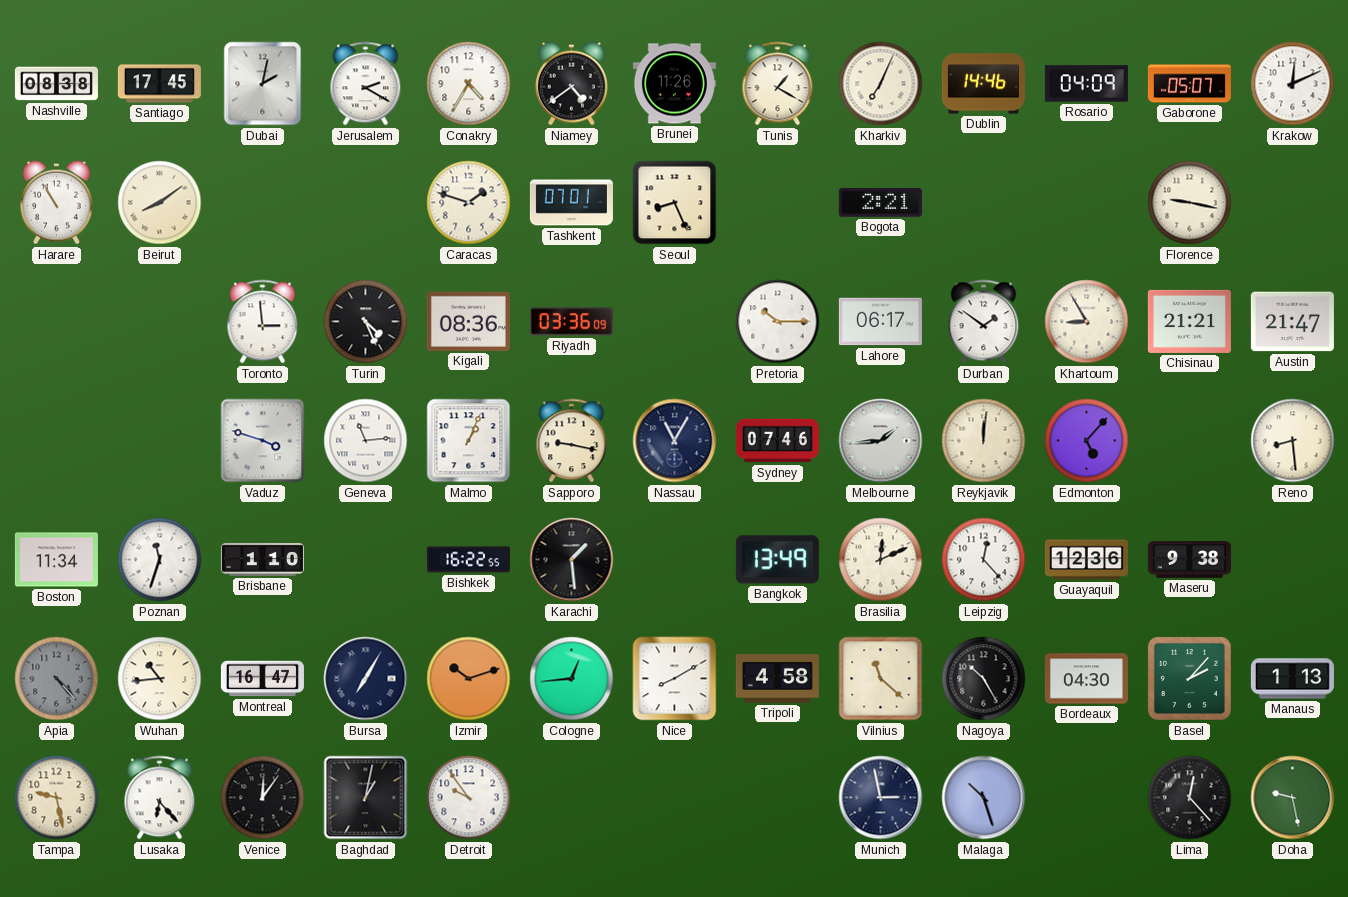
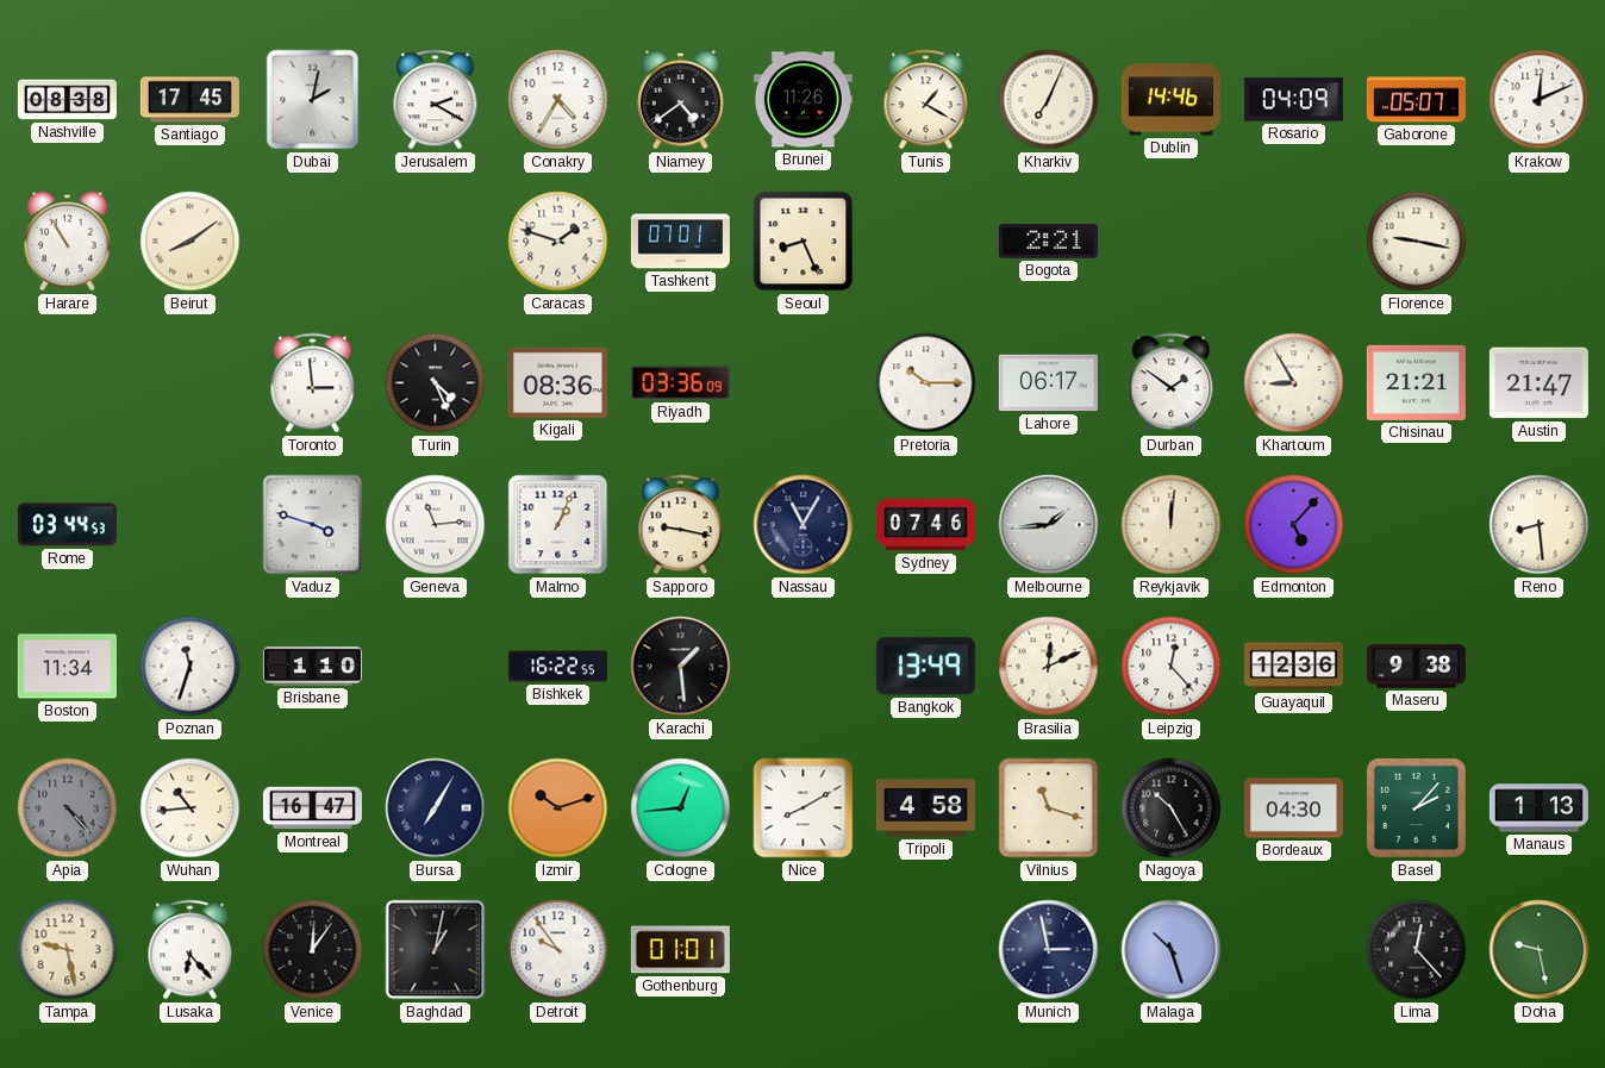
Rome: none -> 03:44 (67, 525)
Vilnius: 11:22 -> 11:18 (1049, 808)
Gothenburg: none -> 01:01 (680, 950)
